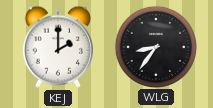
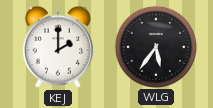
WLG: 8:36 -> 5:36 (155, 46)
